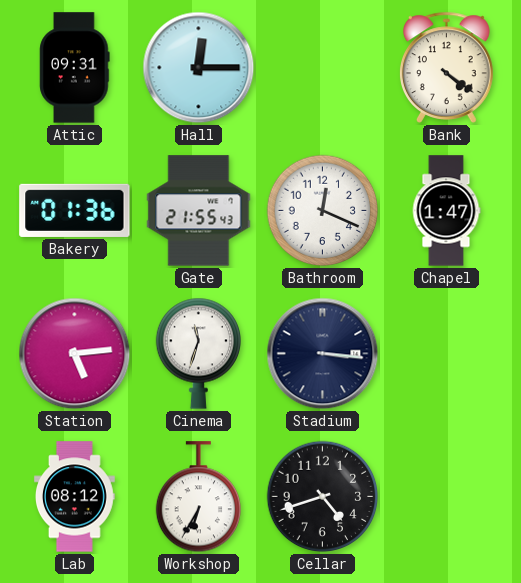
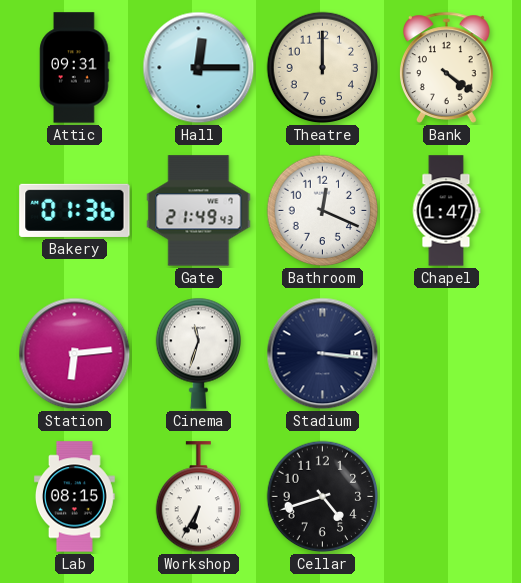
Theatre: none -> 12:00 (323, 68)
Gate: 21:55 -> 21:49 (199, 211)
Station: 5:14 -> 6:14 (75, 354)
Lab: 08:12 -> 08:15 (74, 497)
